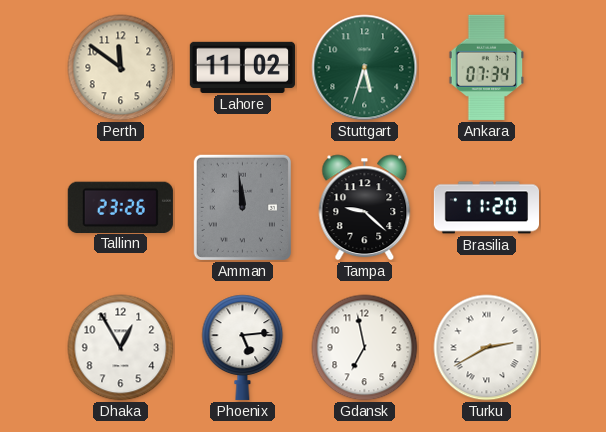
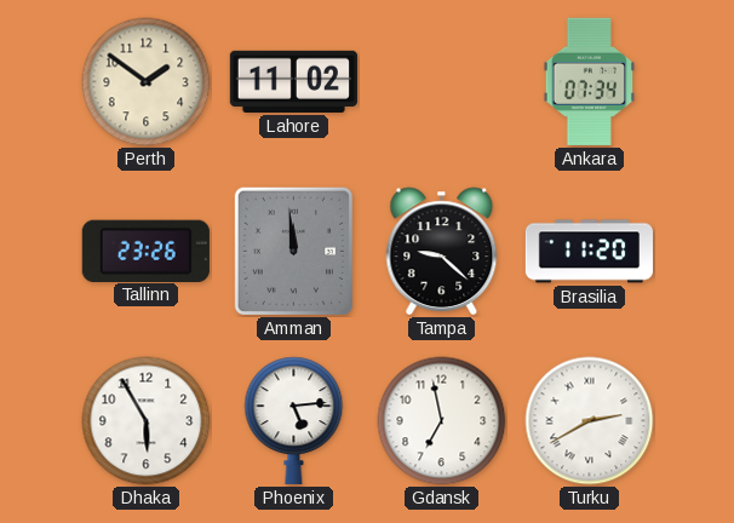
Perth: 11:51 -> 1:51 (147, 82)
Stuttgart: 5:33 -> none (365, 68)
Dhaka: 12:55 -> 5:55 (147, 421)
